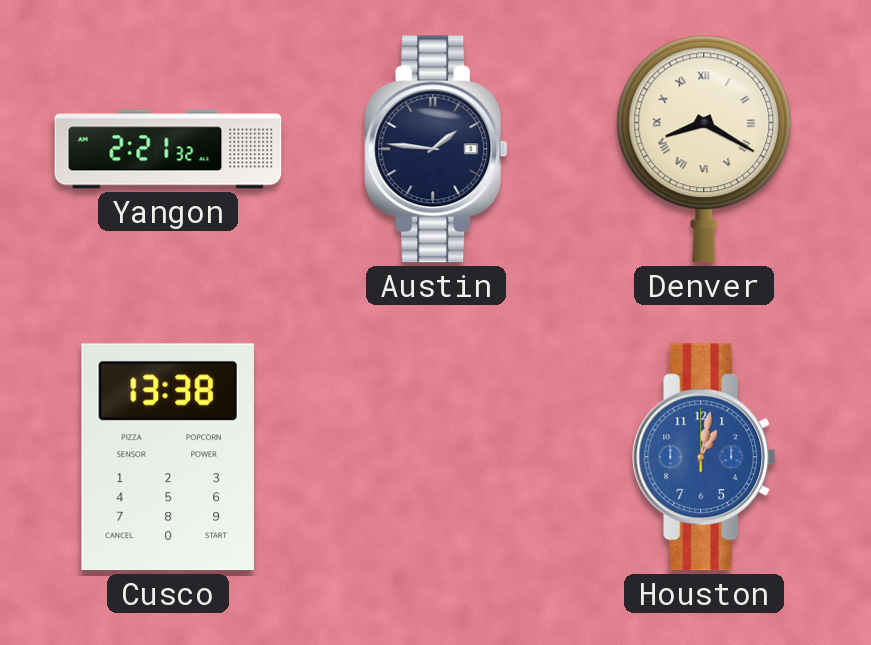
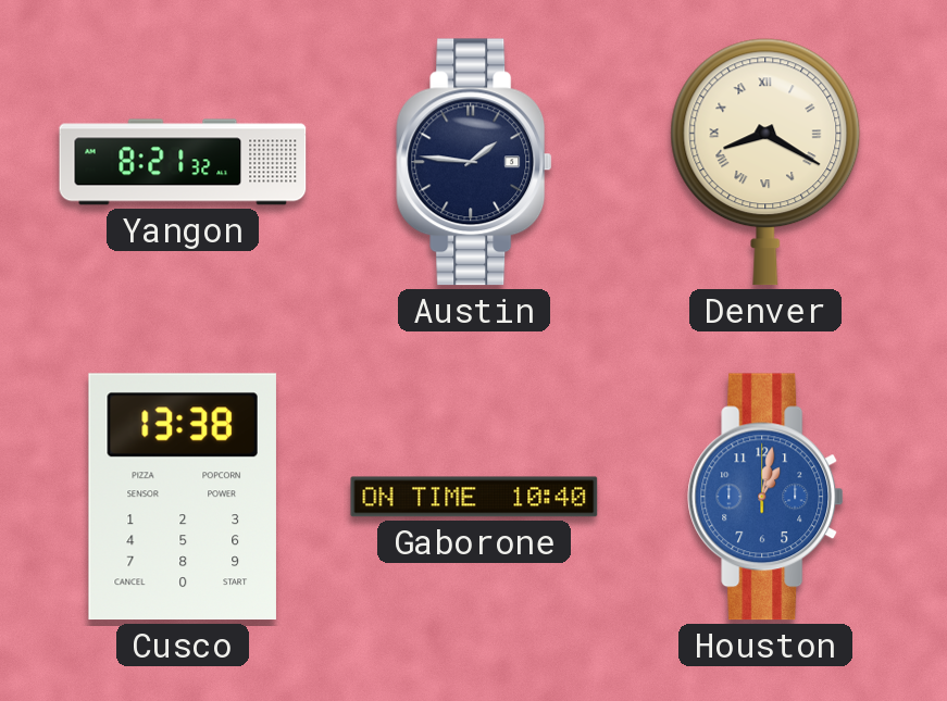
Yangon: 2:21 -> 8:21 (183, 162)
Gaborone: none -> 10:40 (474, 497)
